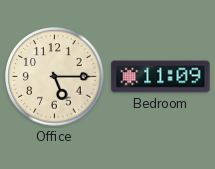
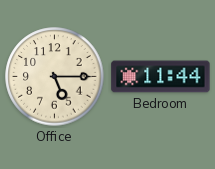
Bedroom: 11:09 -> 11:44 (161, 77)
